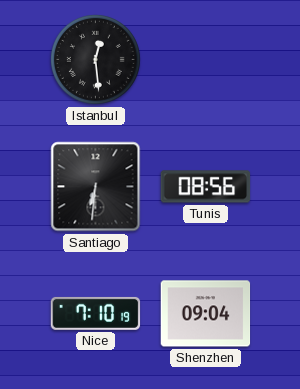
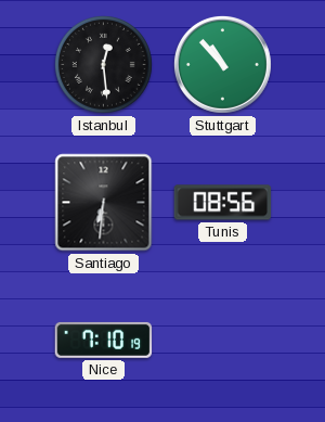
Stuttgart: none -> 10:53 (222, 64)
Shenzhen: 09:04 -> none (206, 314)
